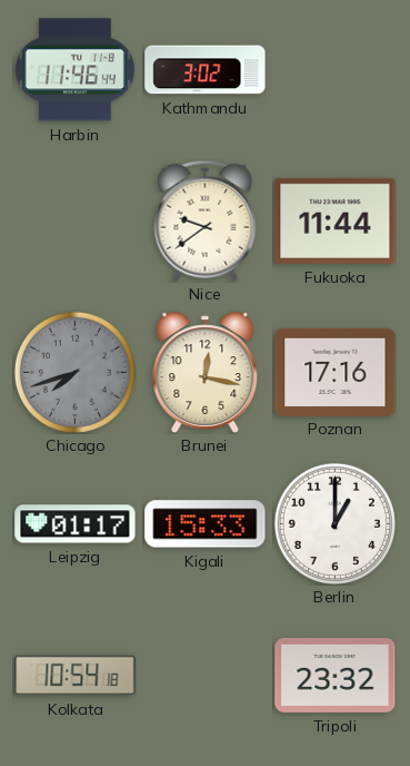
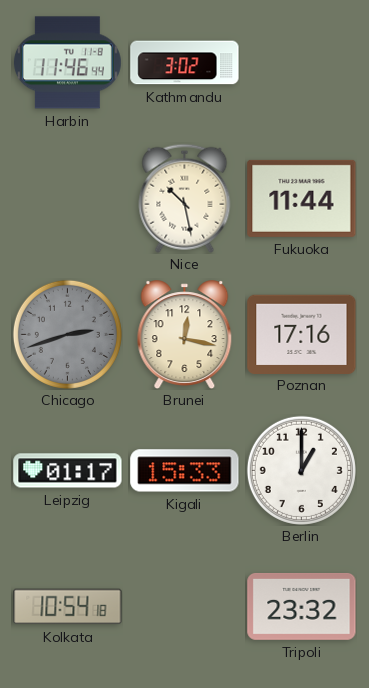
Nice: 9:39 -> 10:28 (185, 198)
Chicago: 7:42 -> 2:42 (67, 334)
